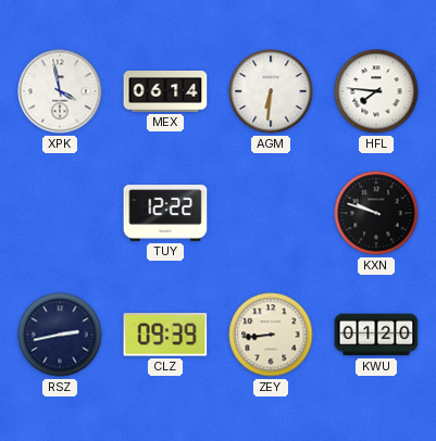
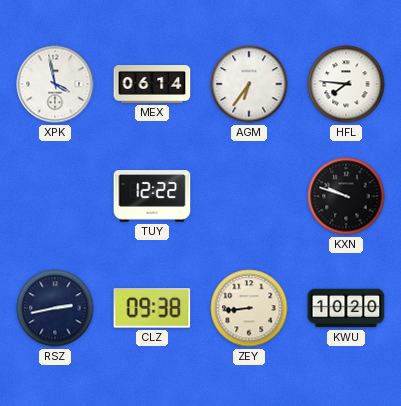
AGM: 6:31 -> 6:36 (249, 84)
CLZ: 09:39 -> 09:38 (152, 308)
KWU: 01:20 -> 10:20 (346, 308)
